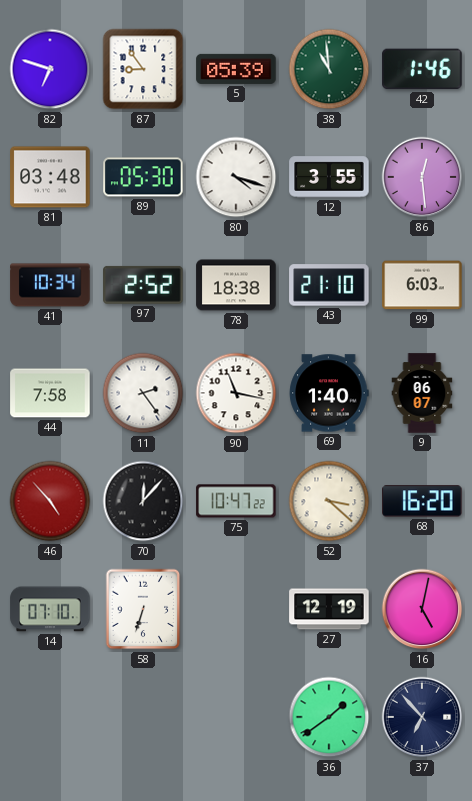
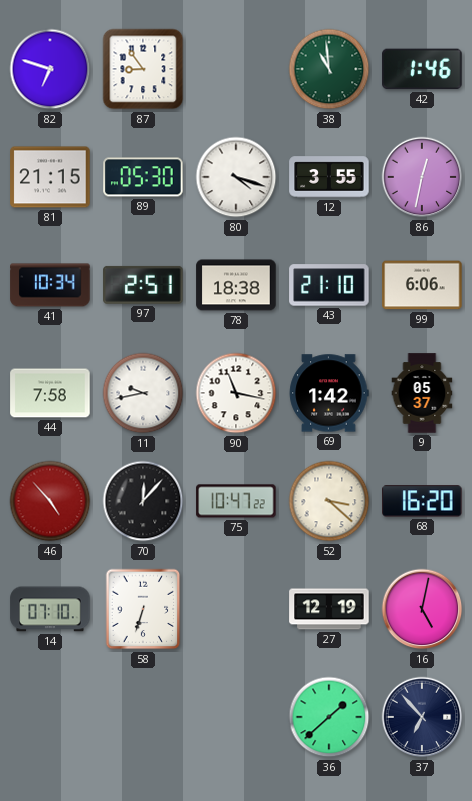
5: 05:39 -> none (236, 69)
81: 03:48 -> 21:15 (50, 177)
86: 12:29 -> 12:32 (422, 177)
97: 2:52 -> 2:51 (143, 285)
99: 6:03 -> 6:06 (422, 285)
11: 2:24 -> 9:43 (143, 393)
69: 1:40 -> 1:42 (329, 393)
9: 06:07 -> 05:37 (422, 393)
36: 1:39 -> 1:38 (329, 717)
